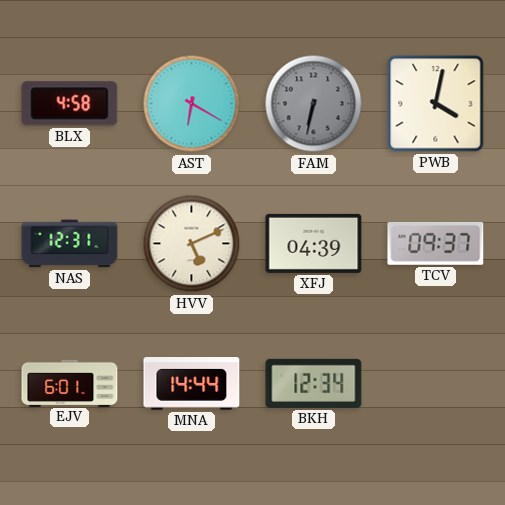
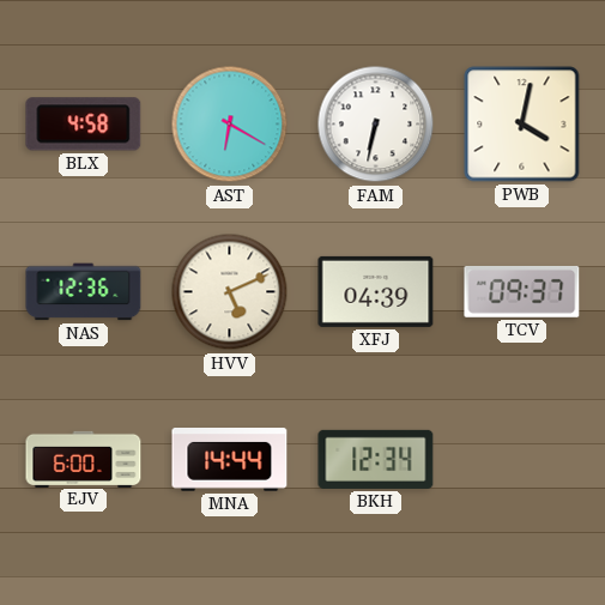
FAM dial: grey -> white (376, 125)
NAS: 12:31 -> 12:36 (84, 292)
EJV: 6:01 -> 6:00 (84, 459)
